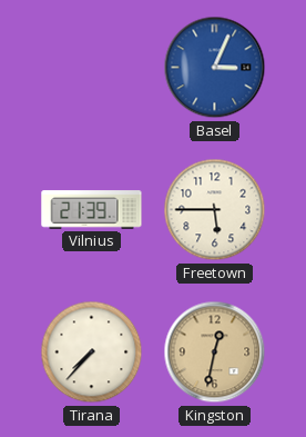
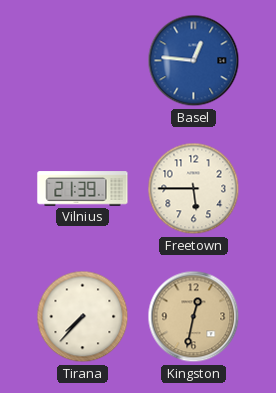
Basel: 3:04 -> 12:46 (194, 61)
